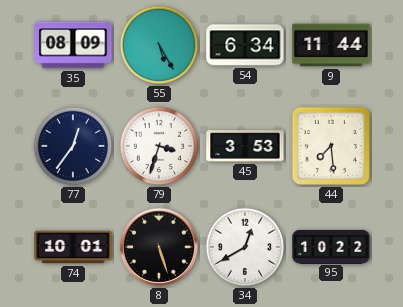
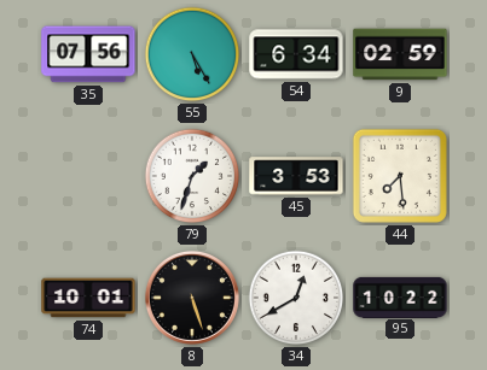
35: 08:09 -> 07:56 (88, 54)
9: 11:44 -> 02:59 (400, 54)
77: 12:36 -> none (73, 146)
79: 3:33 -> 1:33 (192, 176)
